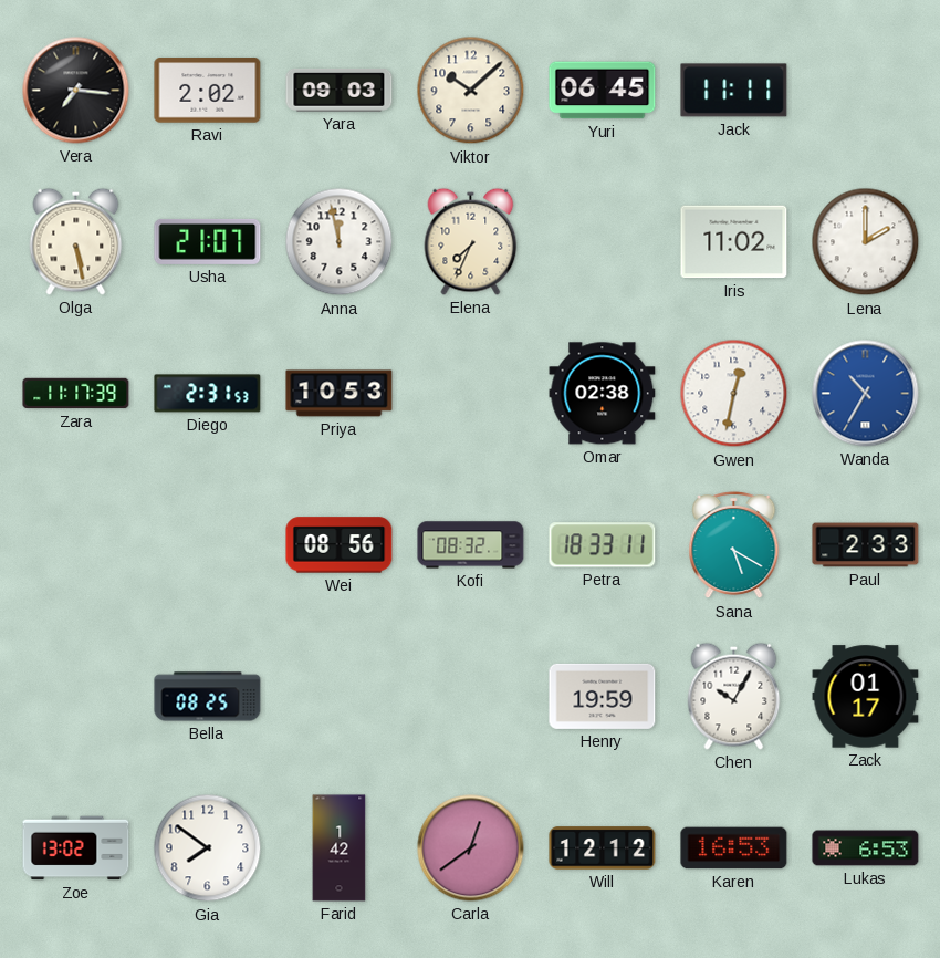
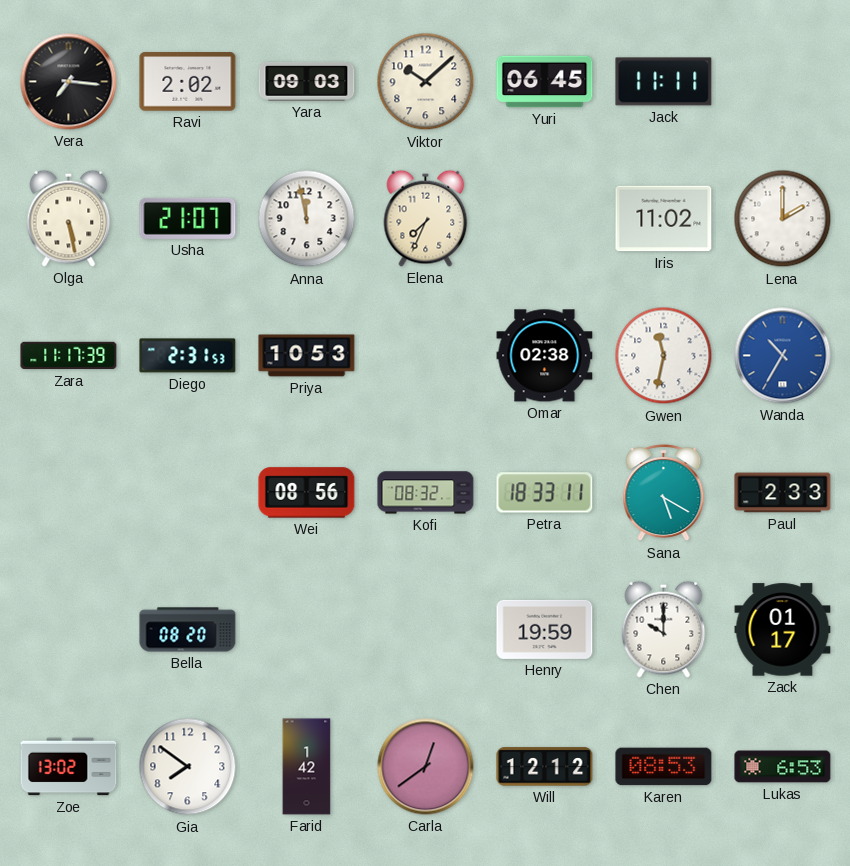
Gwen: 12:32 -> 11:32 (664, 356)
Bella: 08:25 -> 08:20 (188, 630)
Chen: 10:05 -> 10:00 (664, 629)
Karen: 16:53 -> 08:53 (664, 767)
